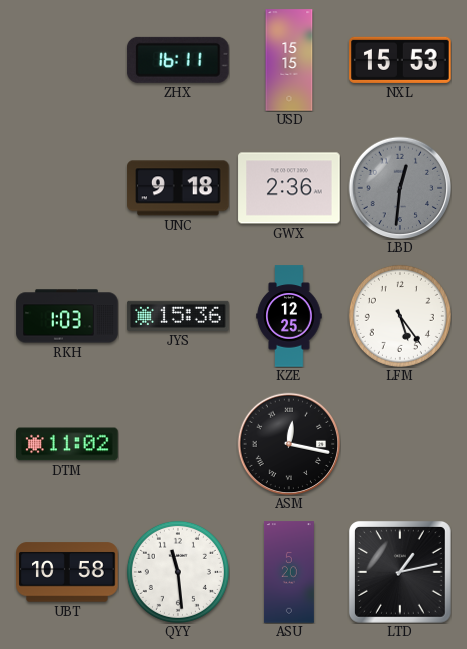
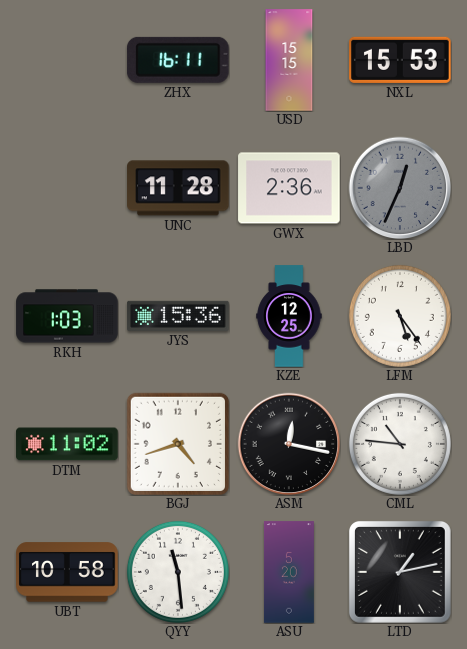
UNC: 9:18 -> 11:28 (178, 188)
LBD: 12:31 -> 12:34 (400, 188)
BGJ: none -> 4:42 (178, 444)
CML: none -> 10:46 (400, 444)
